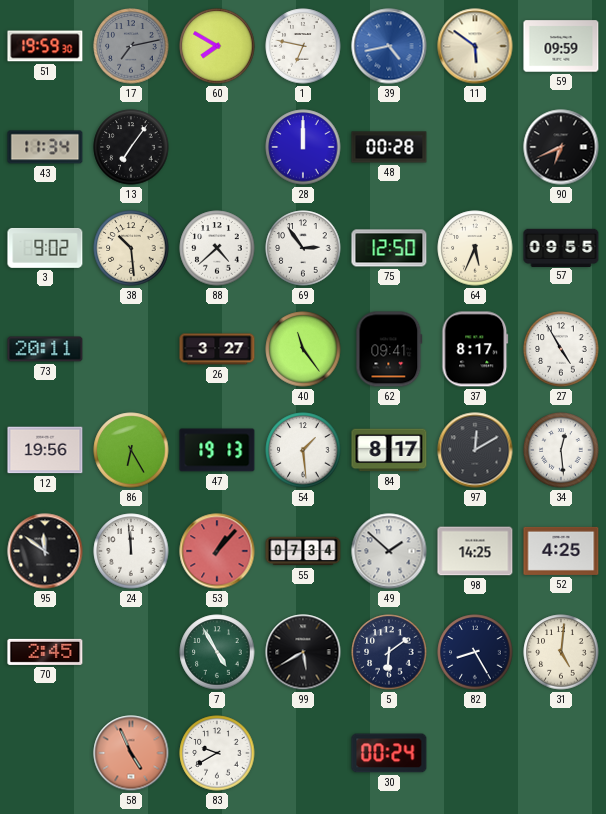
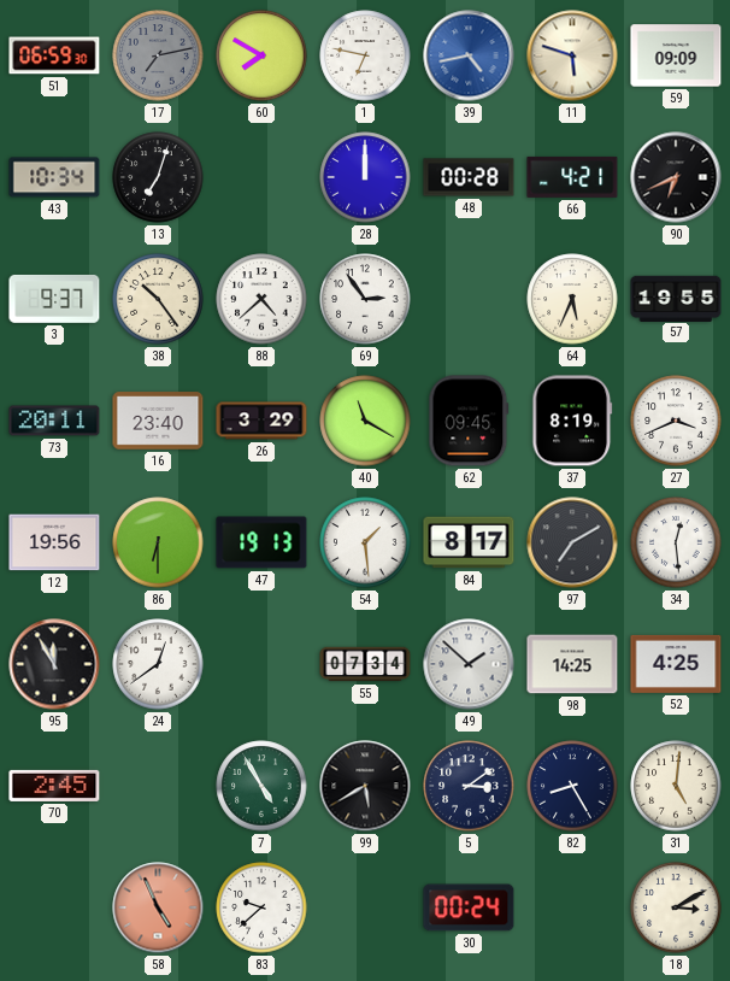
51: 19:59 -> 06:59 (54, 55)
11: 5:51 -> 5:48 (572, 55)
59: 09:59 -> 09:09 (676, 55)
43: 11:34 -> 10:34 (54, 177)
13: 7:06 -> 7:03 (158, 177)
66: none -> 4:21 (572, 177)
3: 9:02 -> 9:37 (54, 299)
38: 10:29 -> 10:24 (158, 299)
75: 12:50 -> none (389, 248)
57: 09:55 -> 19:55 (676, 298)
16: none -> 23:40 (158, 421)
26: 3:27 -> 3:29 (261, 421)
40: 11:24 -> 11:20 (365, 421)
62: 09:41 -> 09:45 (469, 421)
37: 8:17 -> 8:19 (572, 421)
27: 4:55 -> 3:41 (676, 421)
86: 6:25 -> 6:30 (158, 542)
97: 12:10 -> 7:10 (572, 542)
95: 11:51 -> 11:55 (54, 664)
24: 11:59 -> 12:39 (158, 664)
53: 1:07 -> none (217, 551)
5: 6:09 -> 3:09 (469, 786)
83: 9:40 -> 9:38 (261, 907)
18: none -> 3:10 (676, 907)
